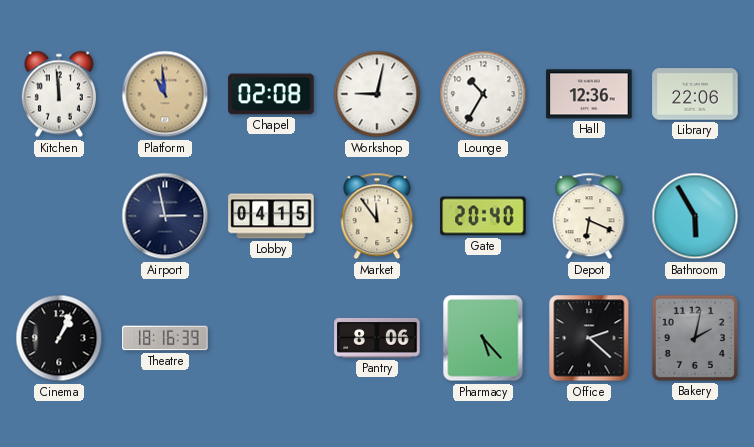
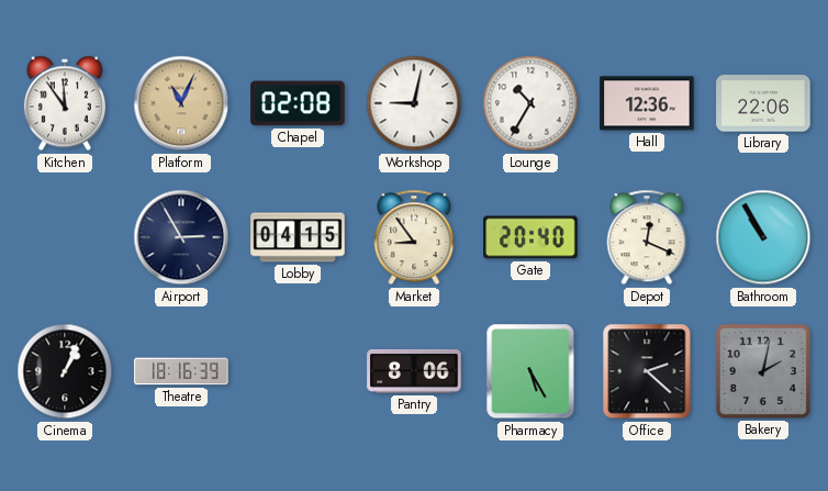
Kitchen: 11:59 -> 11:54 (65, 103)
Platform: 10:59 -> 11:04 (181, 103)
Airport: 2:58 -> 2:55 (181, 237)
Market: 11:54 -> 8:54 (414, 237)
Depot: 6:19 -> 12:19 (647, 237)
Bathroom: 5:55 -> 10:55 (763, 237)
Pharmacy: 5:23 -> 5:25 (530, 371)
